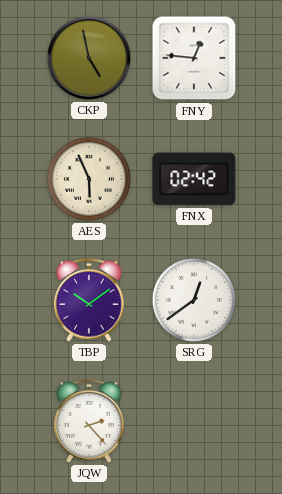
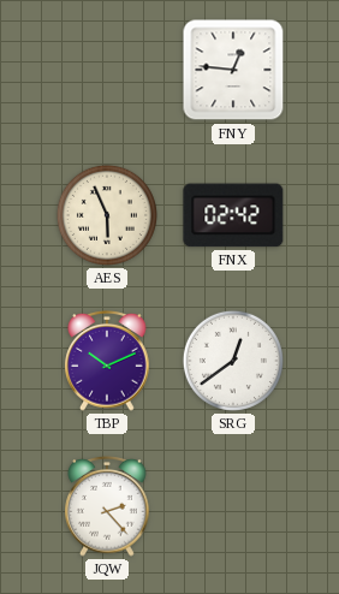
CKP: 4:58 -> none (89, 58)
TBP: 10:09 -> 10:11 (107, 362)
